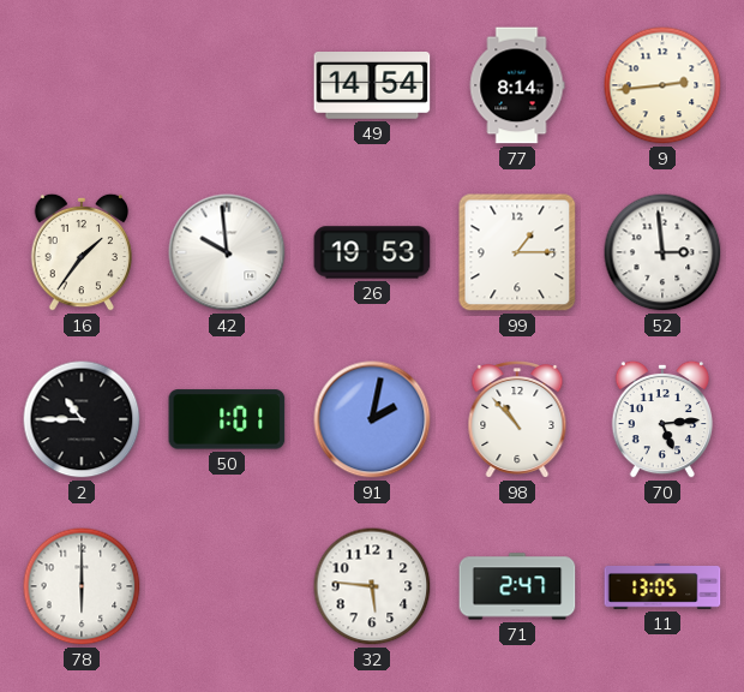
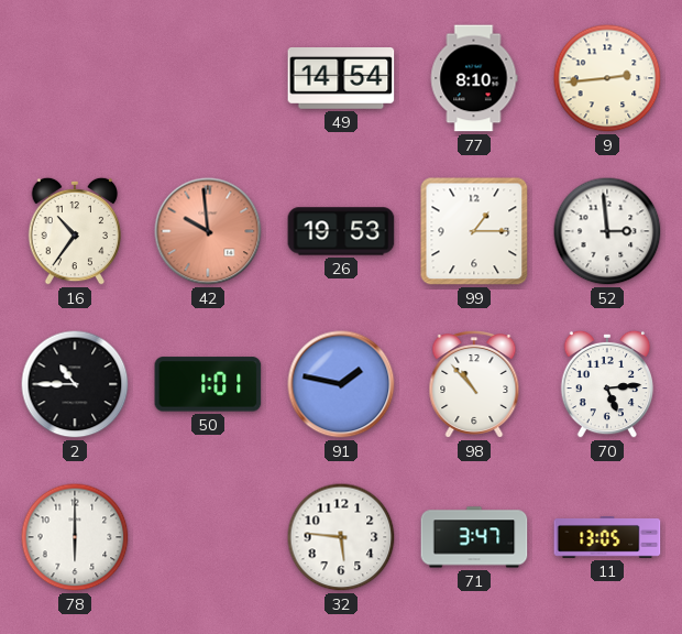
77: 8:14 -> 8:10 (474, 78)
16: 1:36 -> 10:36 (75, 231)
42 dial: white -> salmon (208, 231)
91: 2:02 -> 1:47 (341, 384)
71: 2:47 -> 3:47 (474, 537)
